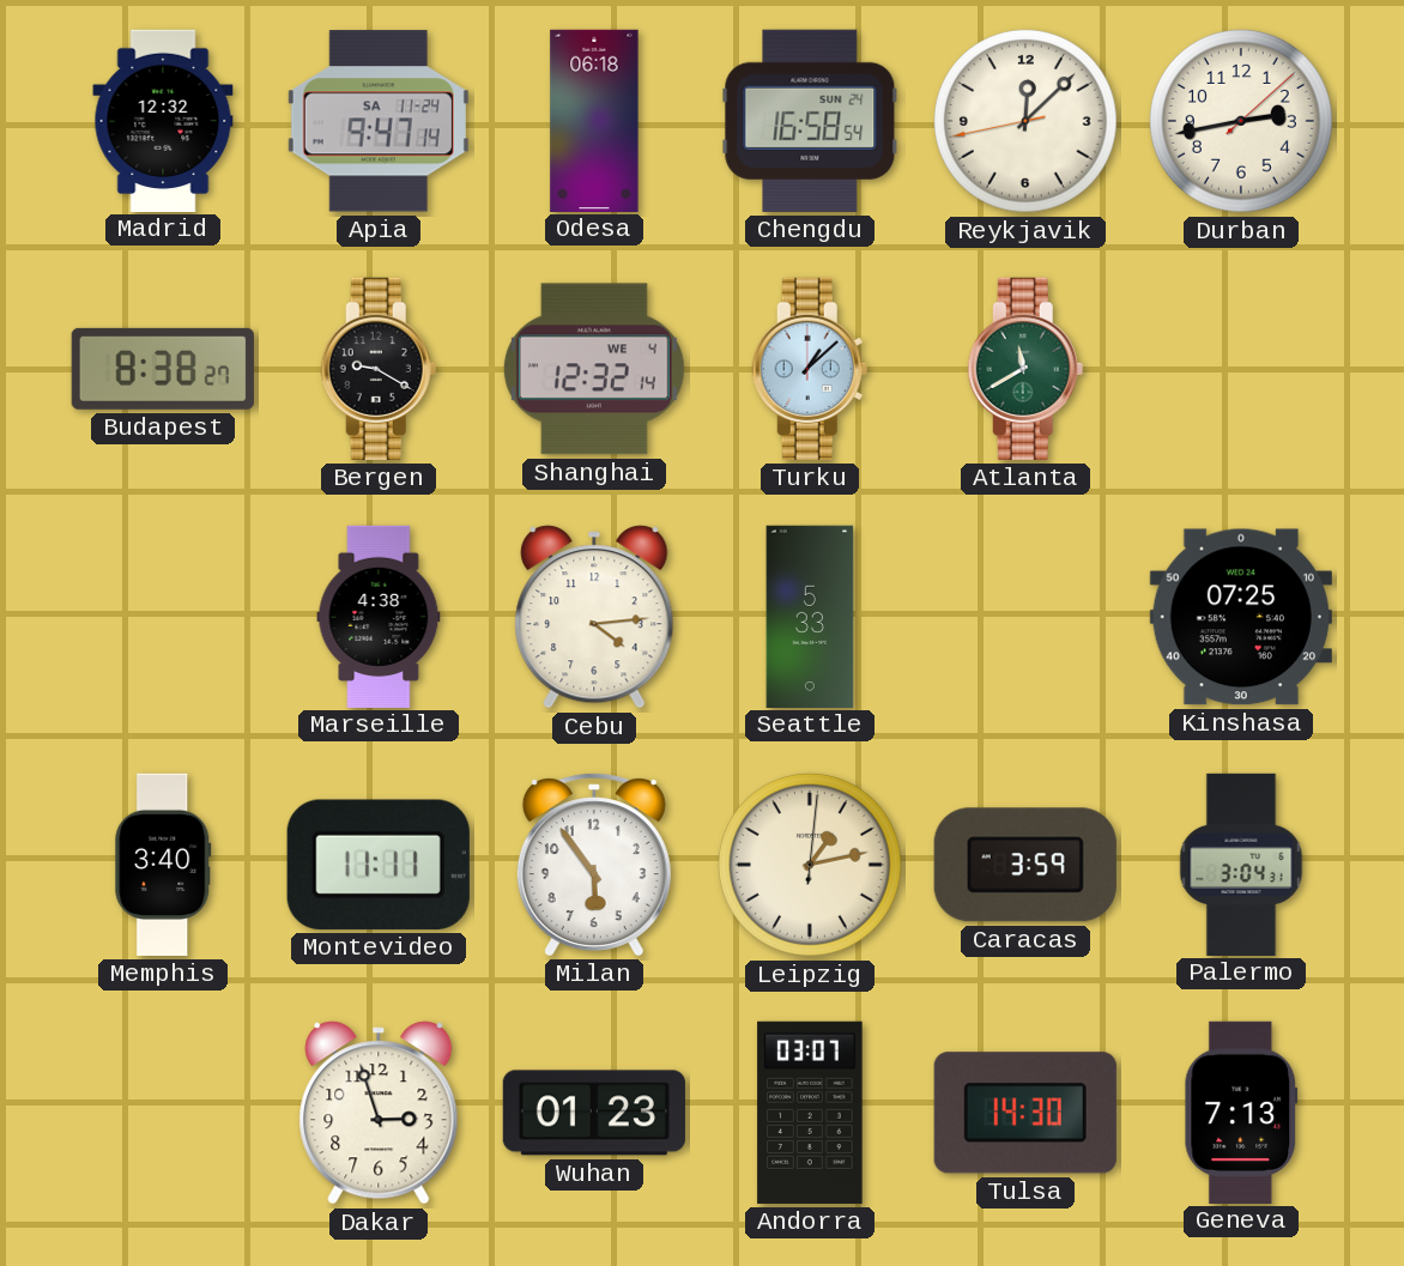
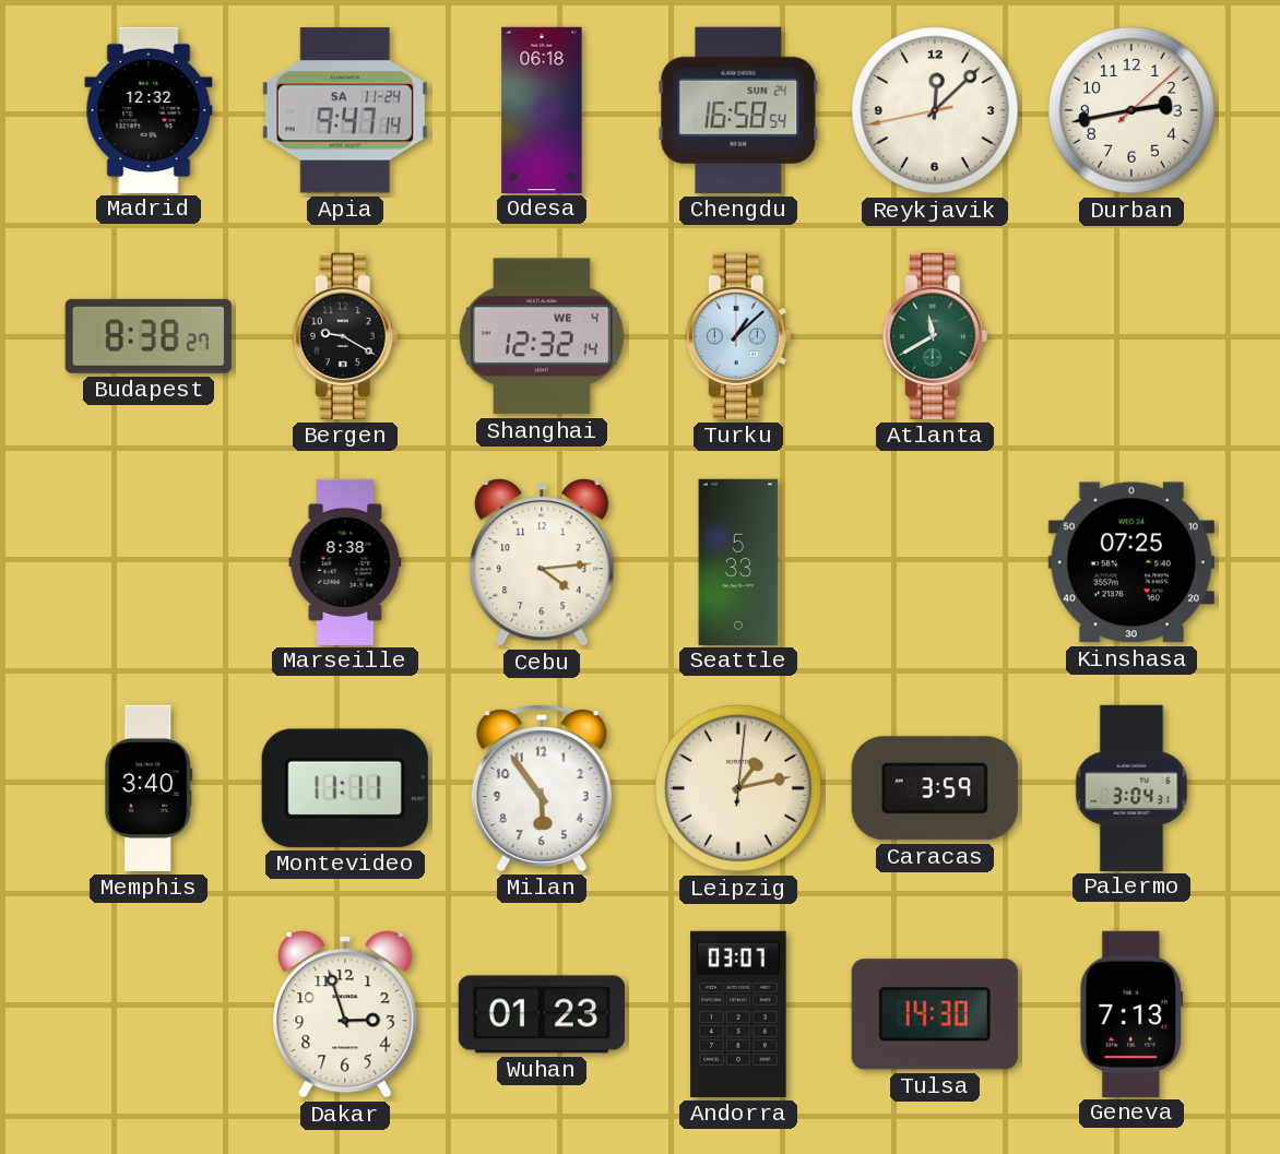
Marseille: 4:38 -> 8:38 (345, 561)
